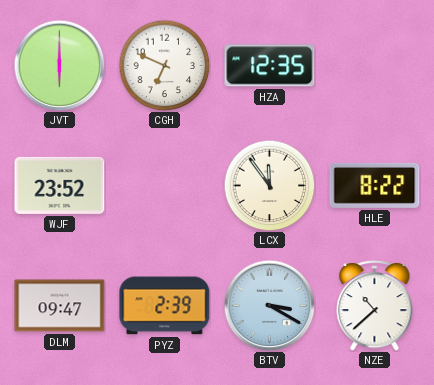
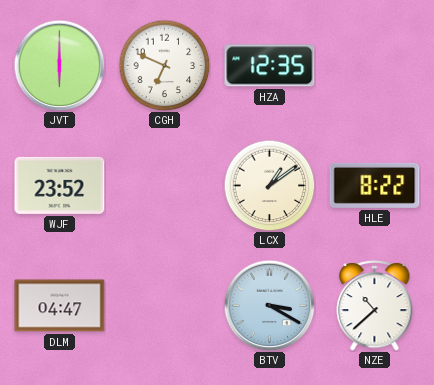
LCX: 11:54 -> 1:09 (269, 185)
DLM: 09:47 -> 04:47 (60, 306)
PYZ: 2:39 -> none (165, 306)
